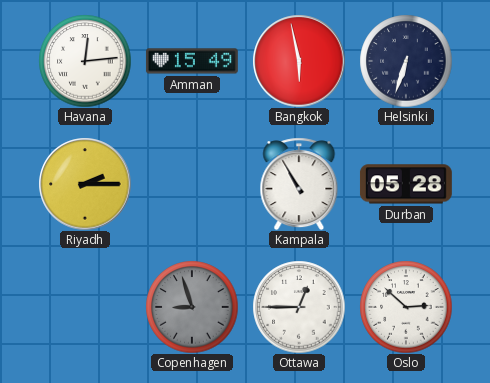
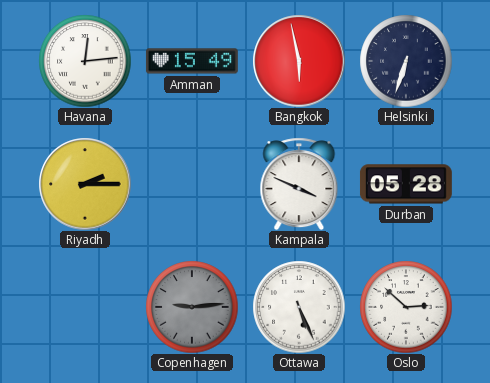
Kampala: 10:55 -> 3:49 (299, 184)
Copenhagen: 8:57 -> 9:14 (192, 307)
Ottawa: 12:45 -> 5:26 (299, 307)
